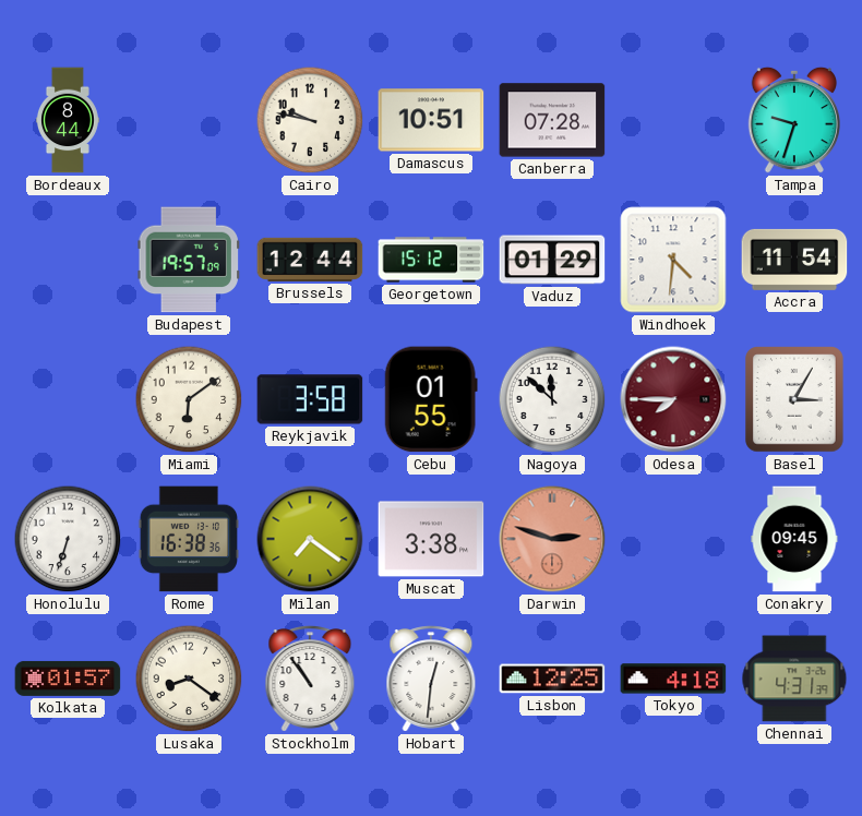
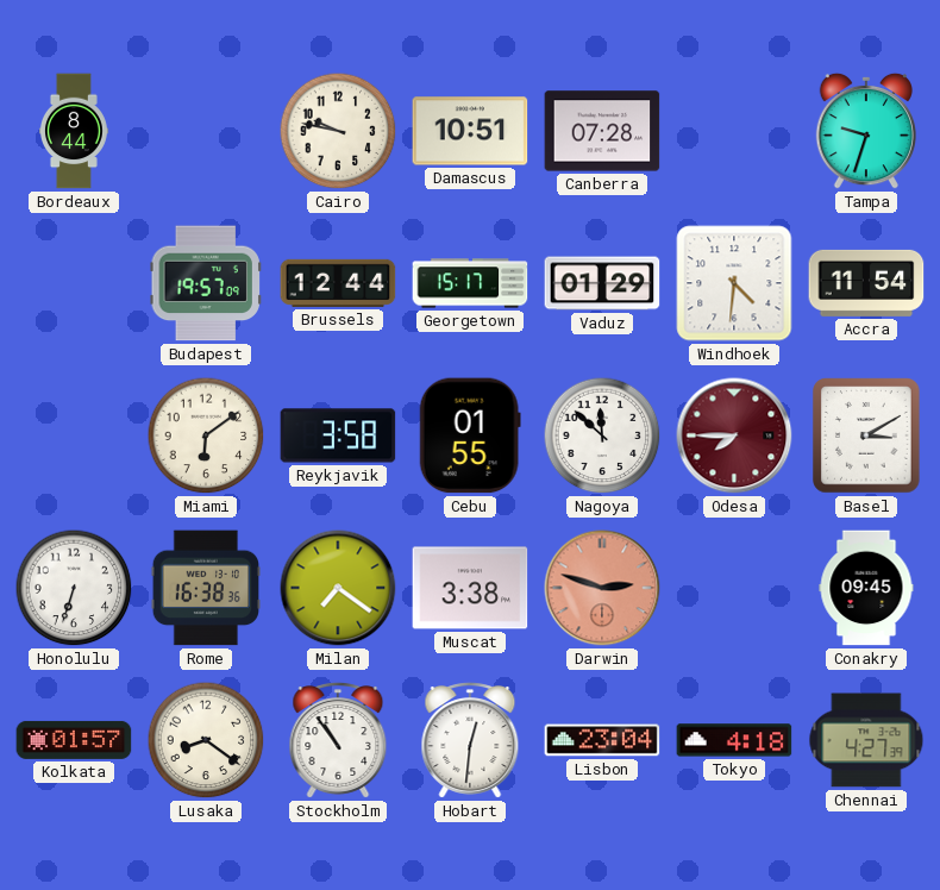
Georgetown: 15:12 -> 15:17 (470, 283)
Basel: 3:05 -> 3:10 (866, 435)
Lisbon: 12:25 -> 23:04 (602, 740)
Chennai: 4:31 -> 4:27 (866, 740)
